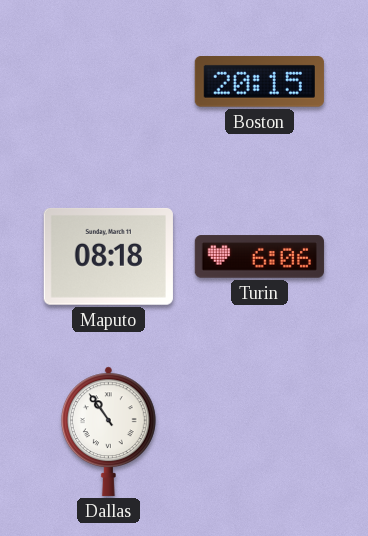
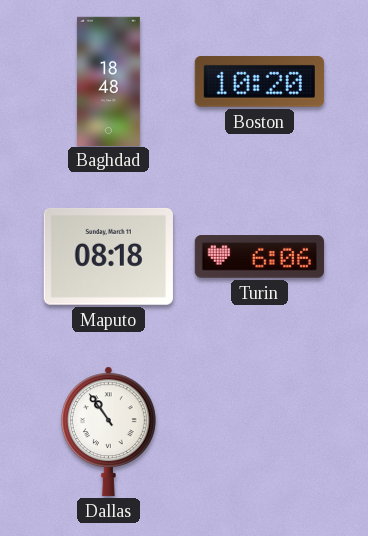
Baghdad: none -> 18:48 (109, 81)
Boston: 20:15 -> 10:20 (259, 82)
